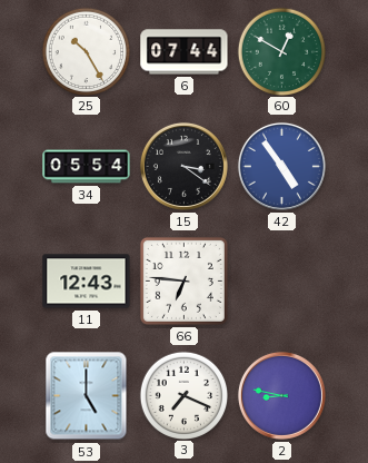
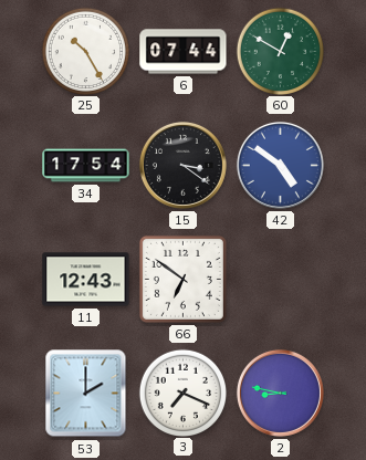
34: 05:54 -> 17:54 (86, 166)
42: 4:54 -> 4:51 (280, 165)
66: 6:46 -> 6:51 (182, 279)
53: 5:00 -> 2:00 (86, 394)
